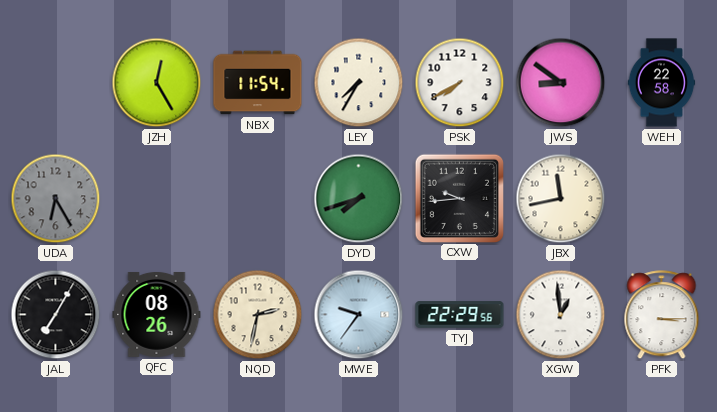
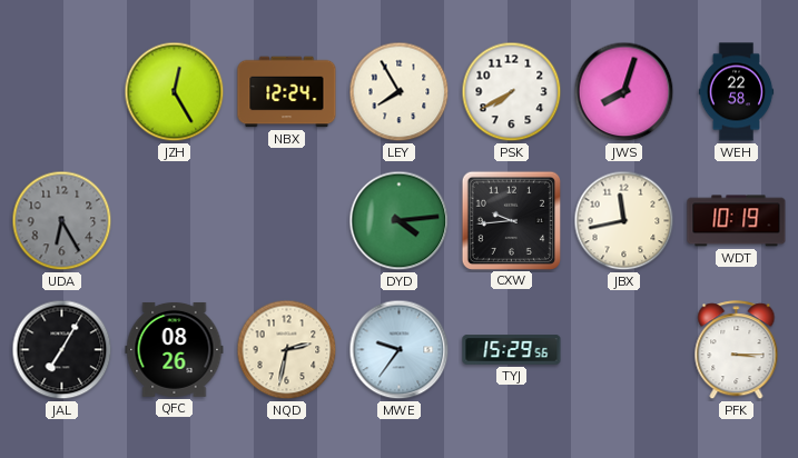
NBX: 11:54 -> 12:24 (287, 92)
LEY: 7:35 -> 7:55 (400, 92)
JWS: 8:51 -> 8:03 (624, 92)
DYD: 7:42 -> 4:14 (400, 221)
WDT: none -> 10:19 (737, 221)
TYJ: 22:29 -> 15:29 (512, 350)
XGW: 12:59 -> none (561, 315)
